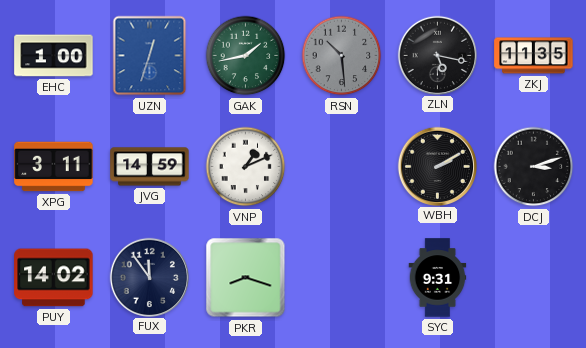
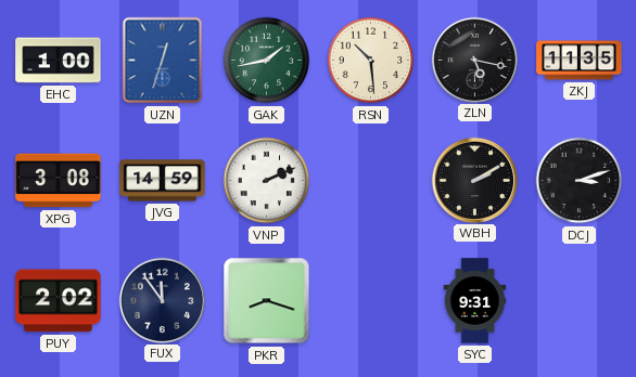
RSN dial: grey -> cream (371, 61)
XPG: 3:11 -> 3:08 (59, 181)
VNP: 1:11 -> 2:11 (267, 181)
PUY: 14:02 -> 2:02 (59, 301)
